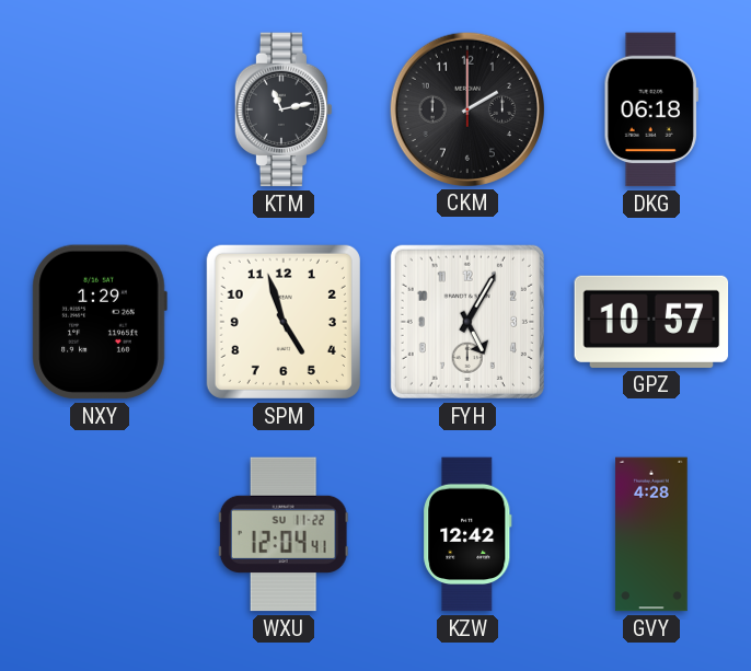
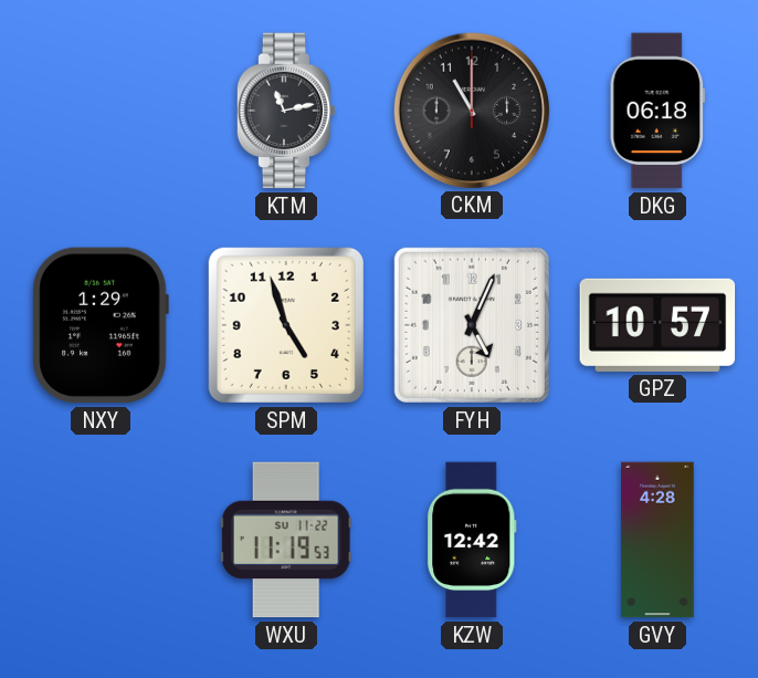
CKM: 2:00 -> 11:00 (471, 109)
FYH: 5:05 -> 5:04 (472, 325)
WXU: 12:04 -> 11:19 (286, 540)
